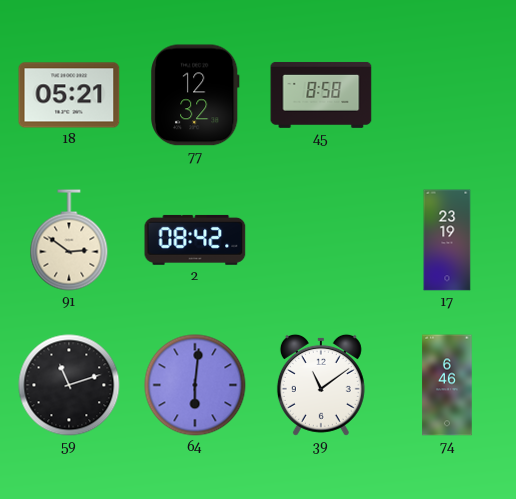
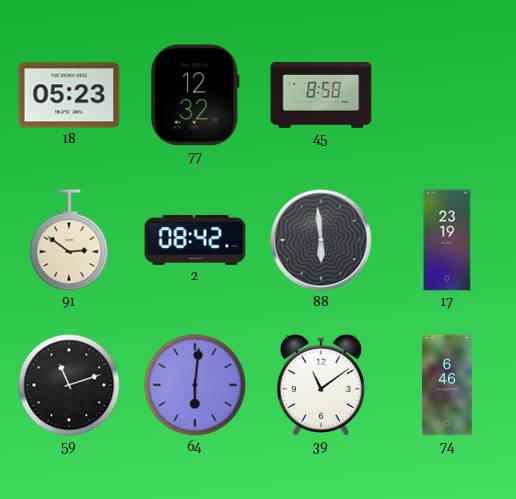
18: 05:21 -> 05:23 (69, 95)
88: none -> 5:59 (321, 240)
